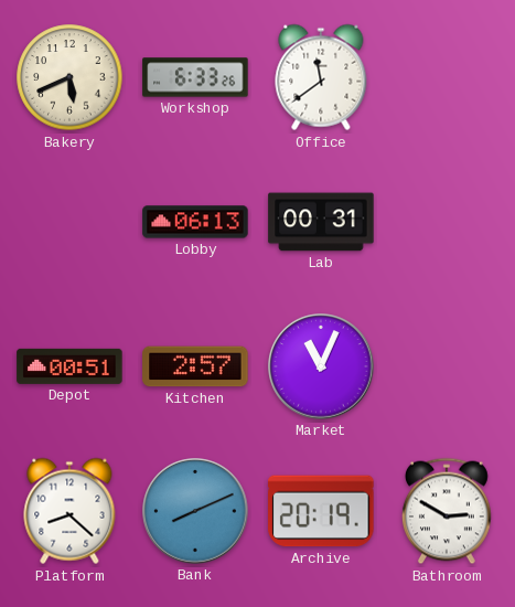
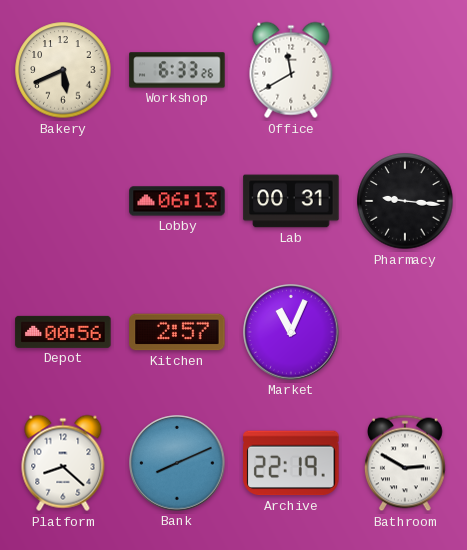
Office: 11:39 -> 11:40 (291, 70)
Pharmacy: none -> 9:16 (405, 201)
Depot: 00:51 -> 00:56 (63, 332)
Archive: 20:19 -> 22:19 (291, 463)
